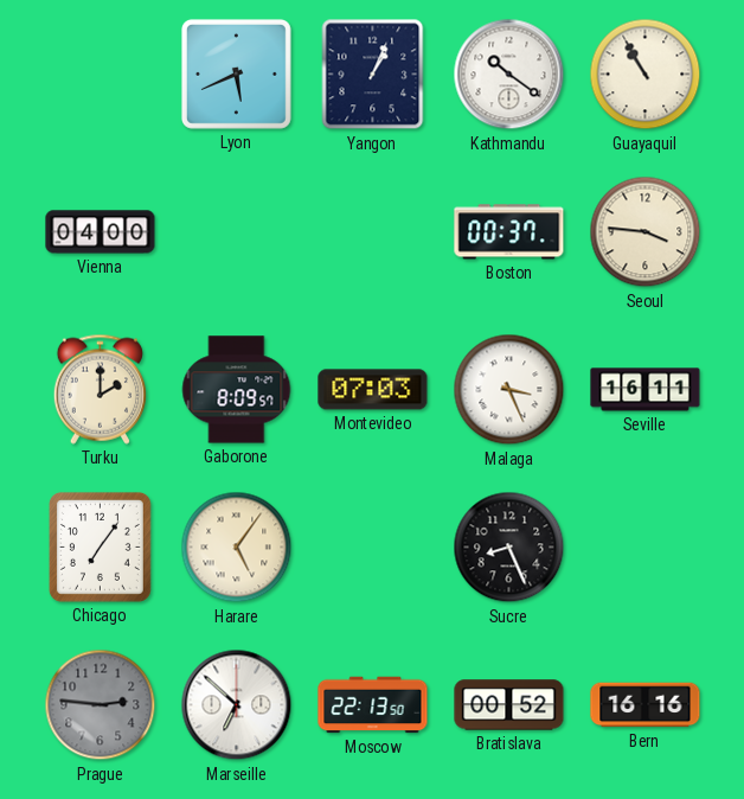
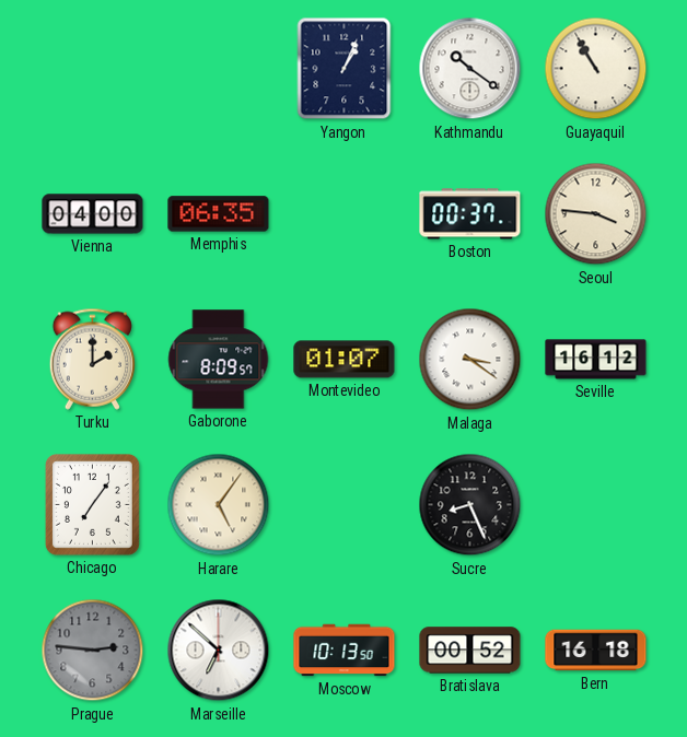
Lyon: 5:41 -> none (236, 73)
Memphis: none -> 06:35 (219, 214)
Montevideo: 07:03 -> 01:07 (345, 360)
Malaga: 3:26 -> 3:21 (470, 360)
Seville: 16:11 -> 16:12 (596, 360)
Moscow: 22:13 -> 10:13 (345, 651)
Bern: 16:16 -> 16:18 (596, 651)
